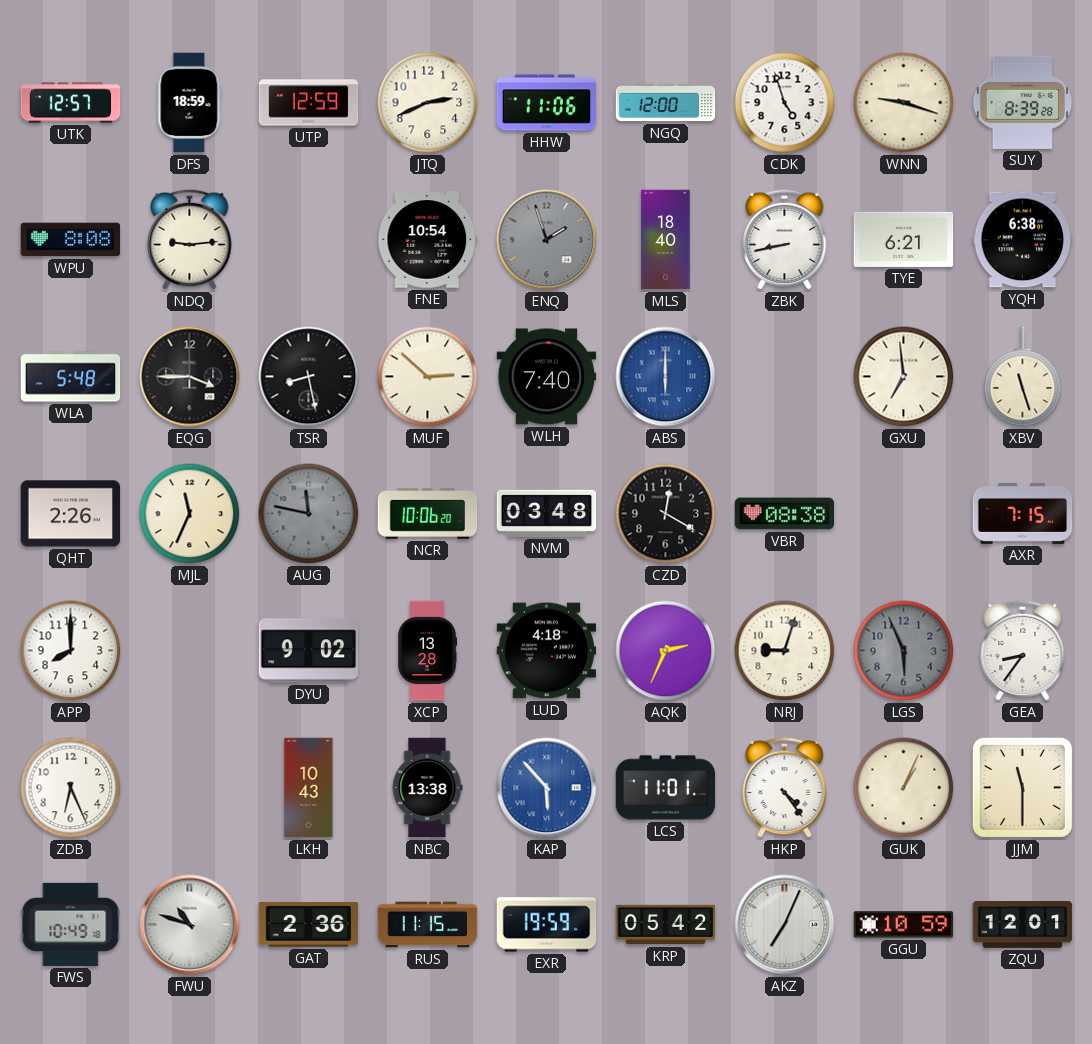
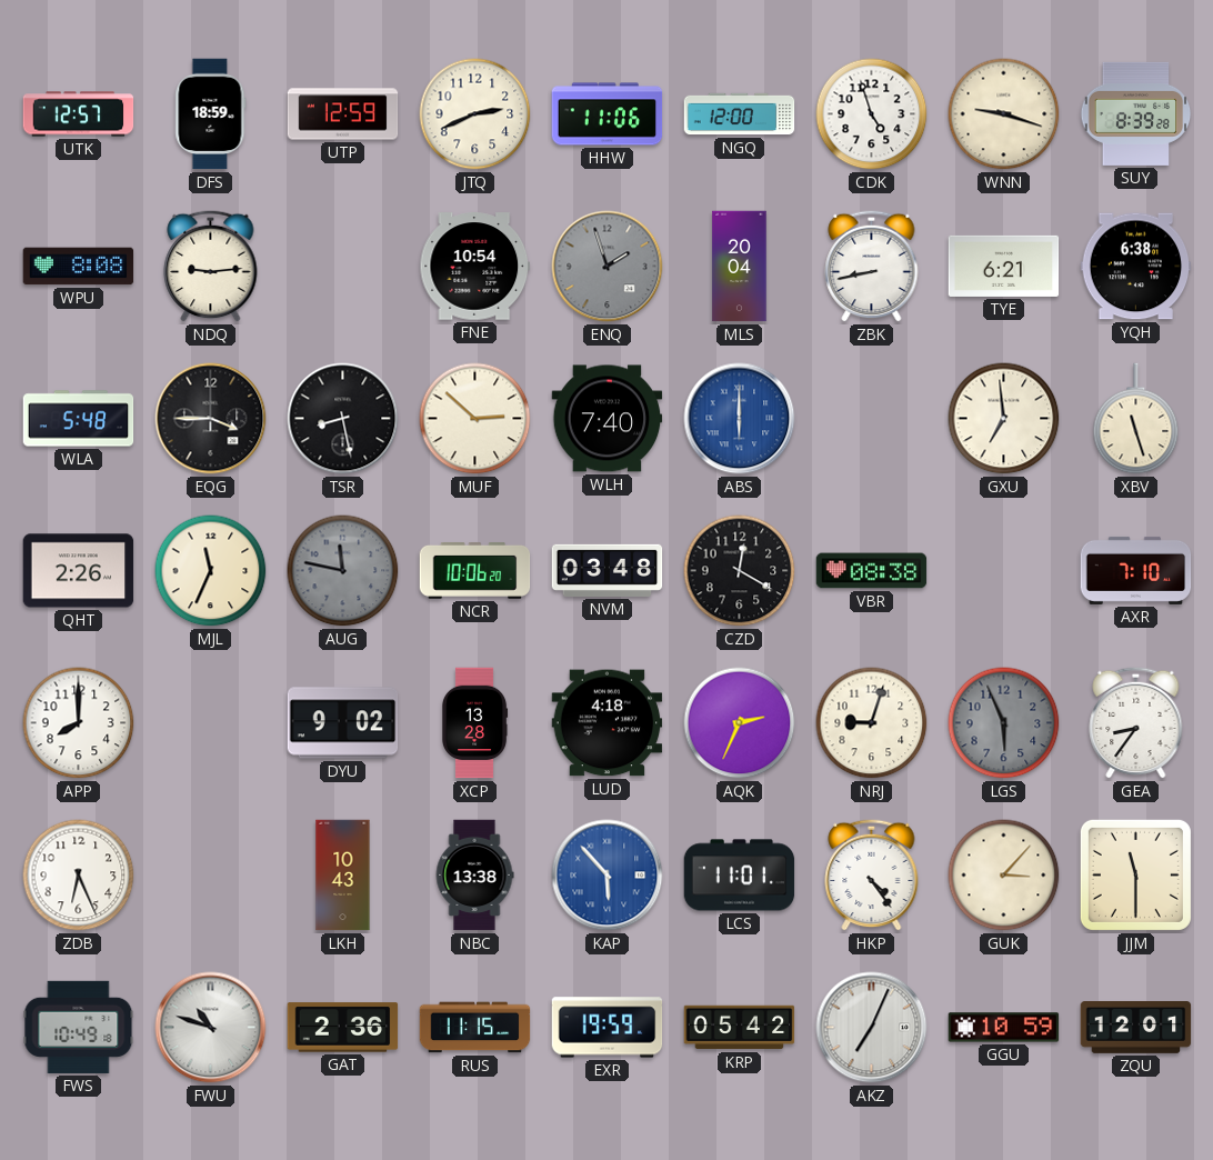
MLS: 18:40 -> 20:04 (740, 267)
AXR: 7:15 -> 7:10 (1136, 570)
GUK: 1:04 -> 3:07 (1004, 876)
